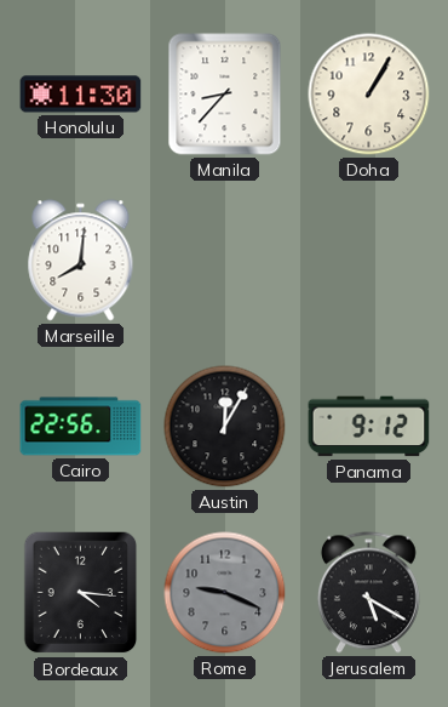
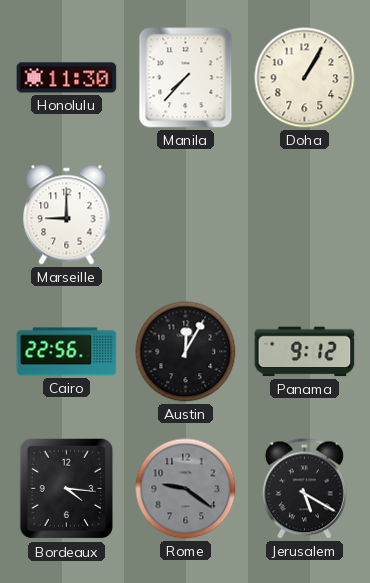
Manila: 8:37 -> 7:37 (186, 78)
Marseille: 8:01 -> 9:00 (67, 215)
Rome: 9:19 -> 9:21 (186, 489)
